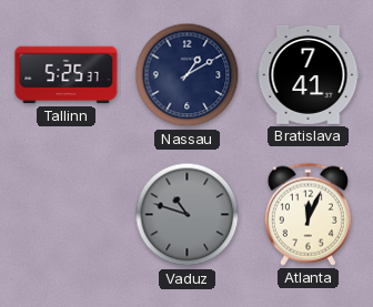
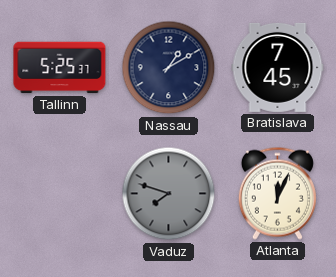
Bratislava: 7:41 -> 7:45 (278, 67)
Vaduz: 10:48 -> 7:48 (169, 194)
